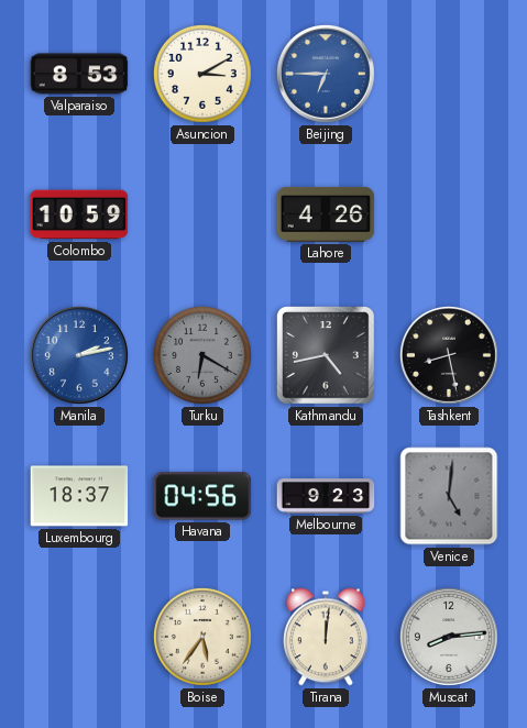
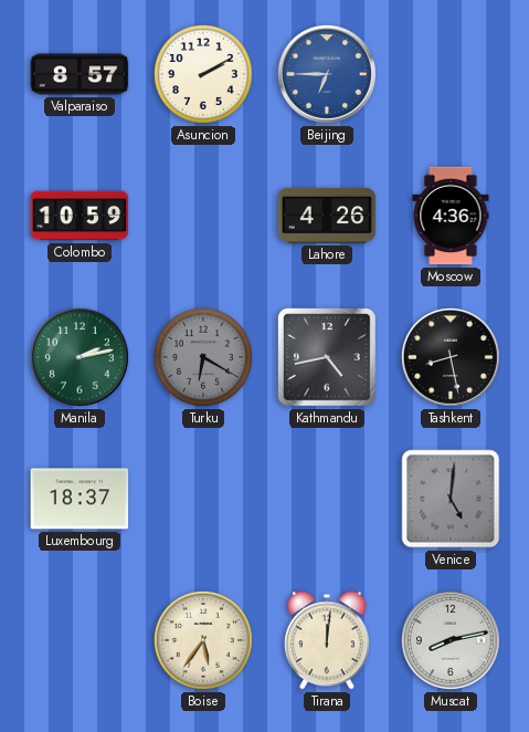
Valparaiso: 8:53 -> 8:57 (80, 74)
Asuncion: 3:10 -> 2:10 (203, 74)
Moscow: none -> 4:36 (451, 216)
Manila dial: blue -> green (80, 357)
Havana: 04:56 -> none (202, 496)
Melbourne: 9:23 -> none (326, 496)
Muscat: 8:14 -> 8:13 (451, 640)
